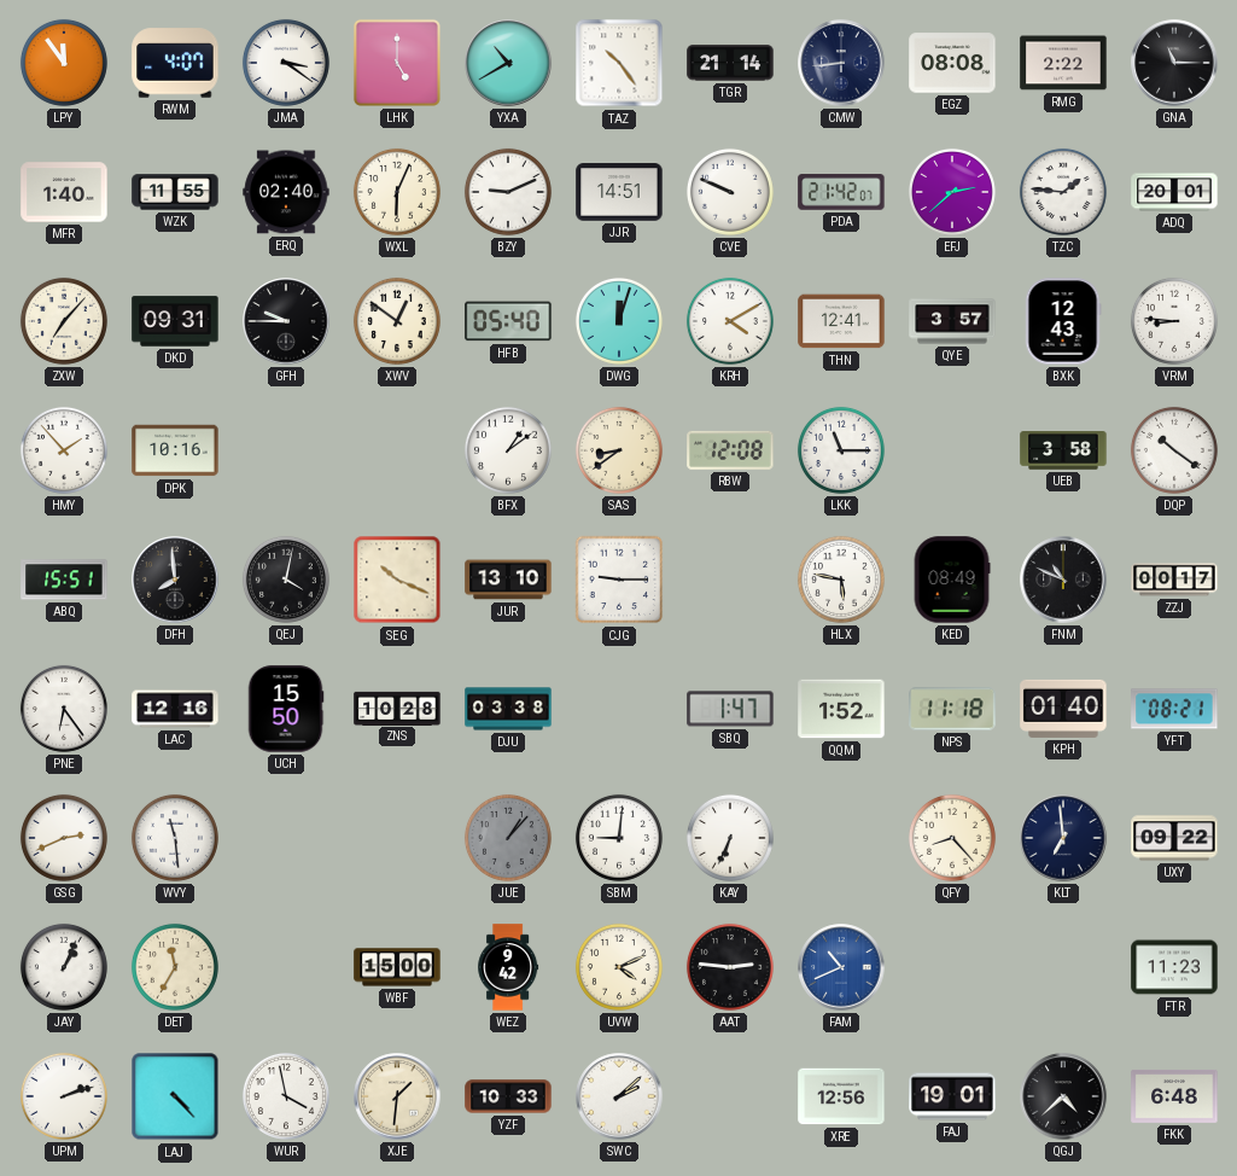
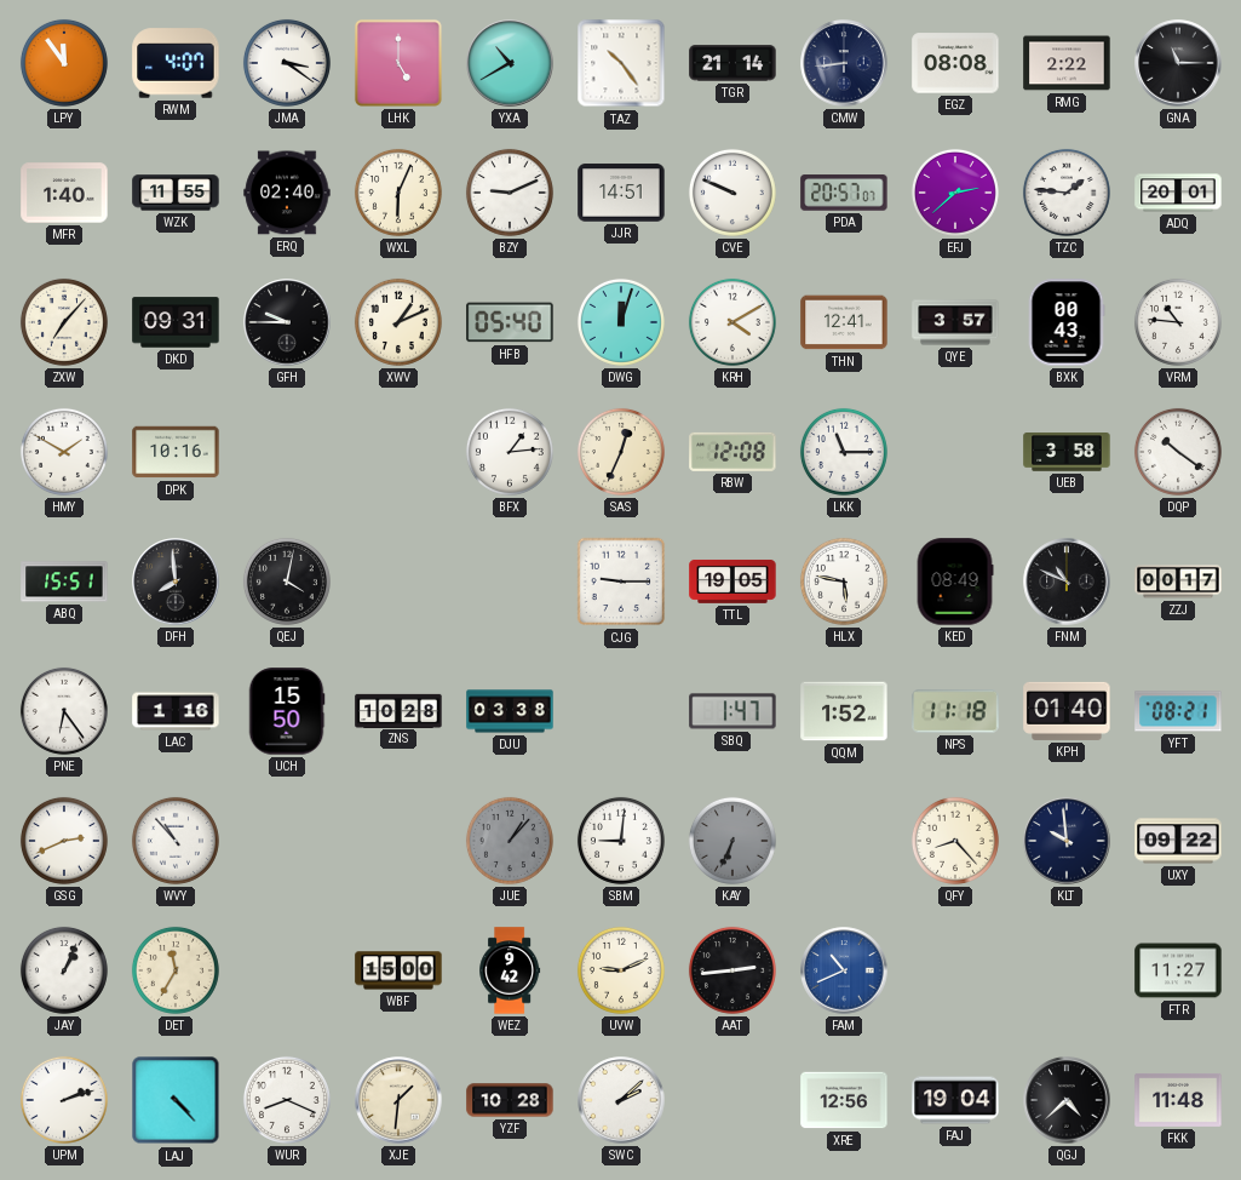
PDA: 21:42 -> 20:57 (844, 193)
XWV: 12:51 -> 1:11 (398, 322)
BXK: 12:43 -> 00:43 (1067, 322)
VRM: 8:46 -> 10:46 (1178, 322)
HMY: 1:53 -> 1:50 (64, 452)
BFX: 1:09 -> 1:14 (510, 452)
SAS: 8:39 -> 12:34 (621, 452)
SEG: 10:19 -> none (397, 580)
JUR: 13:10 -> none (508, 580)
TTL: none -> 19:05 (732, 582)
LAC: 12:16 -> 1:16 (176, 711)
WVY: 11:29 -> 10:53 (176, 841)
KAY dial: white -> grey (732, 841)
KLT: 6:59 -> 9:59 (1067, 841)
UVW: 4:11 -> 9:11 (621, 970)
AAT: 2:46 -> 2:44 (732, 970)
FTR: 11:23 -> 11:27 (1178, 970)
WUR: 3:58 -> 8:19 (287, 1100)
YZF: 10:33 -> 10:28 (510, 1100)
FAJ: 19:01 -> 19:04 (955, 1100)
FKK: 6:48 -> 11:48 (1178, 1100)
